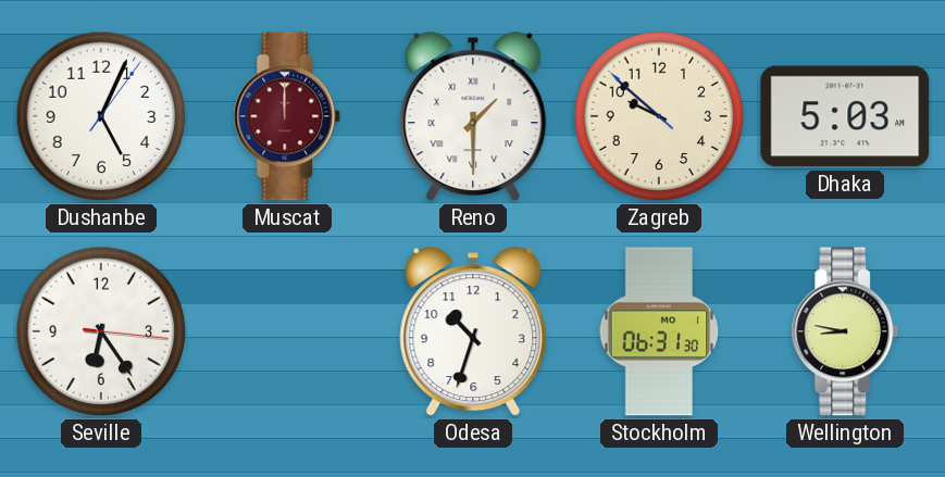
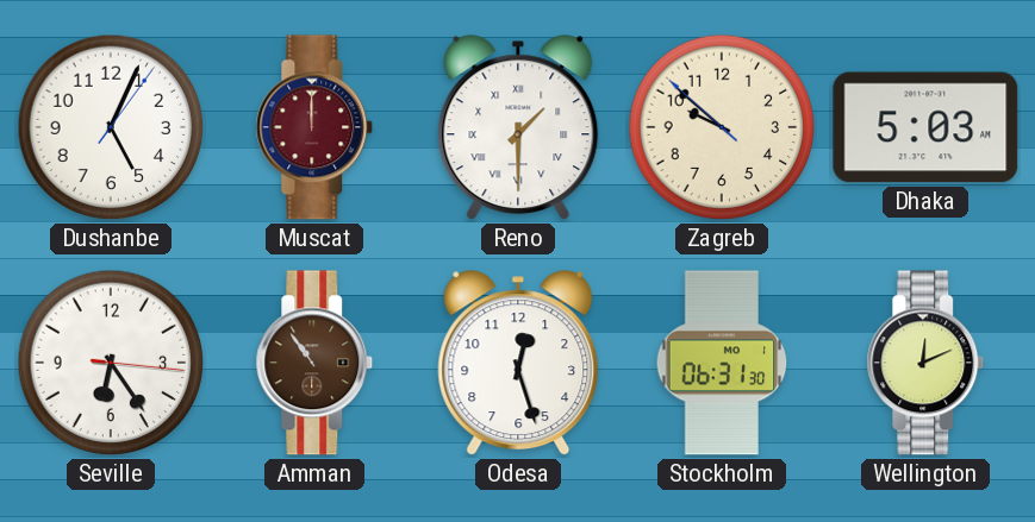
Amman: none -> 10:54 (314, 363)
Odesa: 10:33 -> 12:27 (518, 364)
Wellington: 8:47 -> 12:11 (925, 363)
